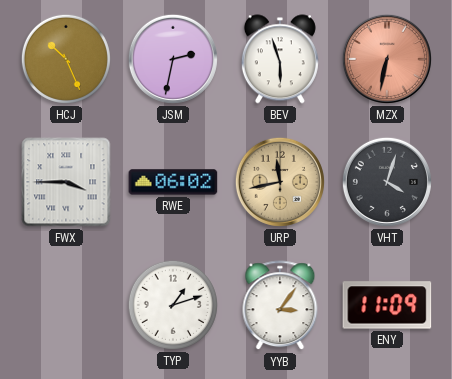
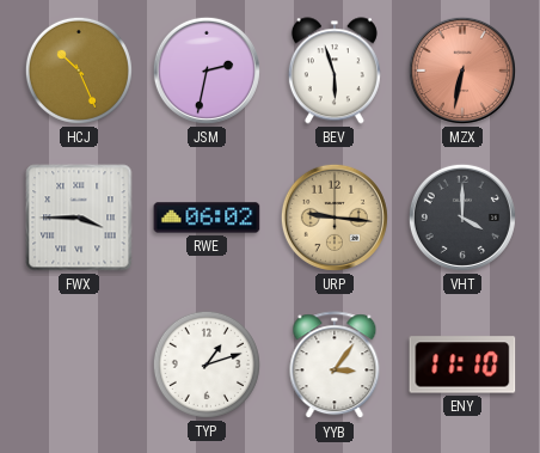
URP: 11:43 -> 9:16 (335, 218)
VHT: 4:03 -> 4:00 (462, 218)
ENY: 11:09 -> 11:10 (462, 365)
